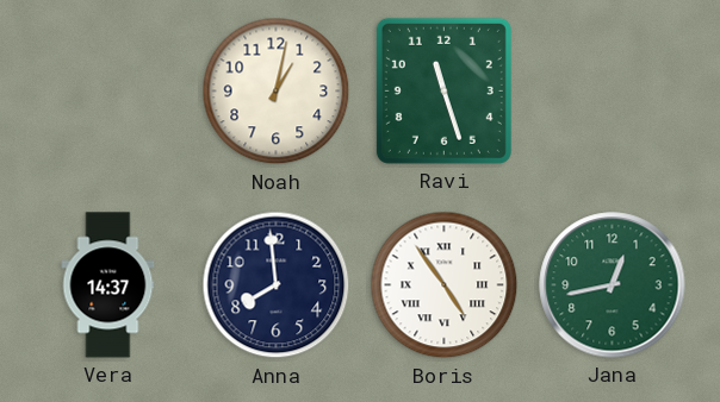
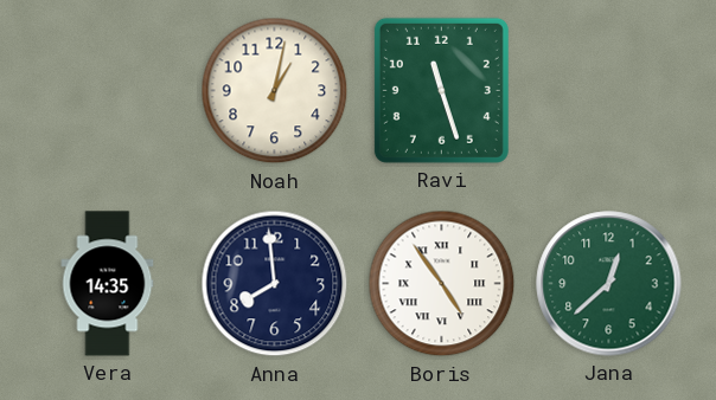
Vera: 14:37 -> 14:35 (108, 284)
Jana: 12:43 -> 12:38 (609, 284)
